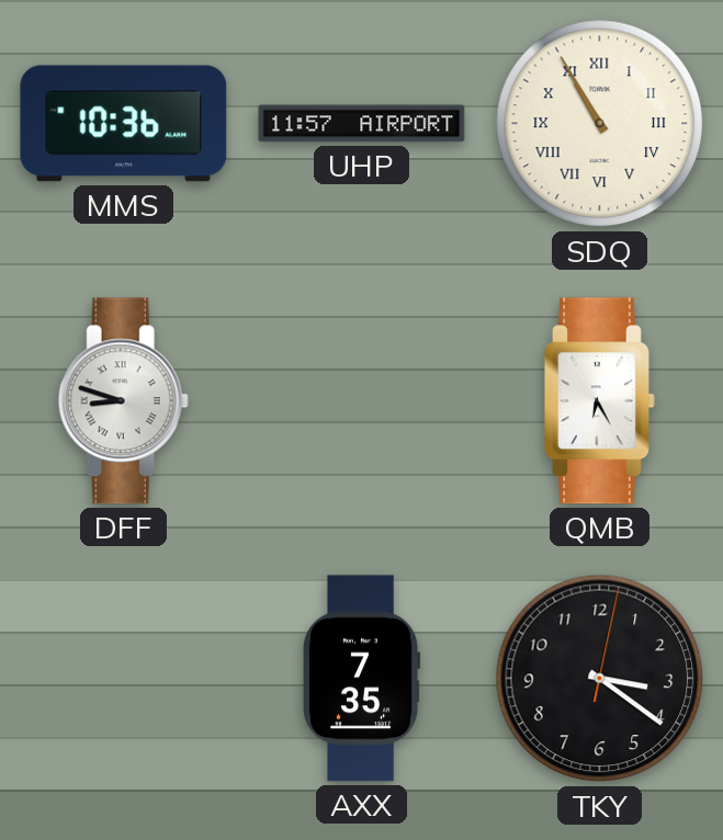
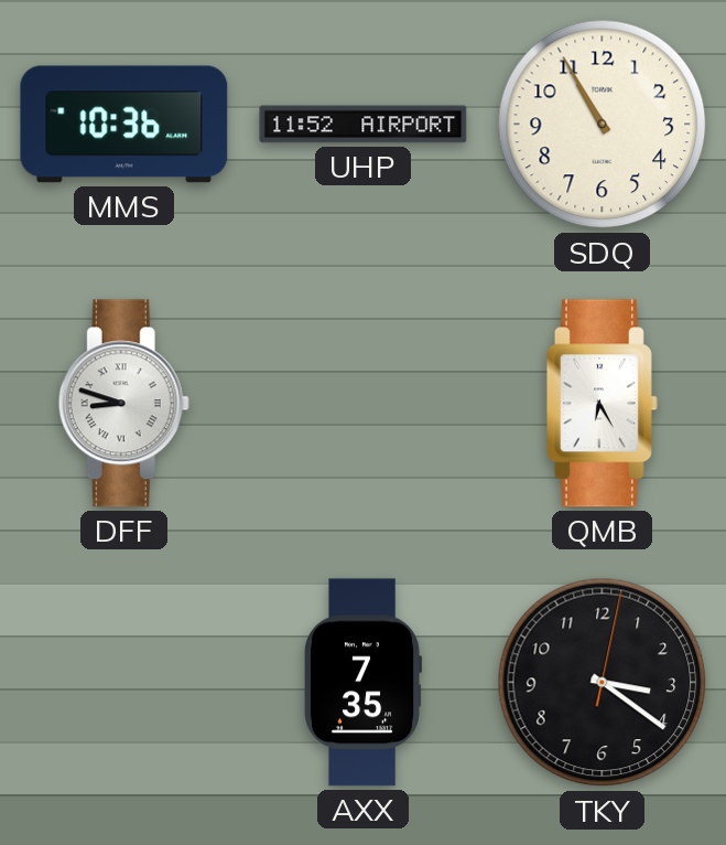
UHP: 11:57 -> 11:52 (364, 125)
SDQ numerals: Roman -> Arabic (603, 125)
